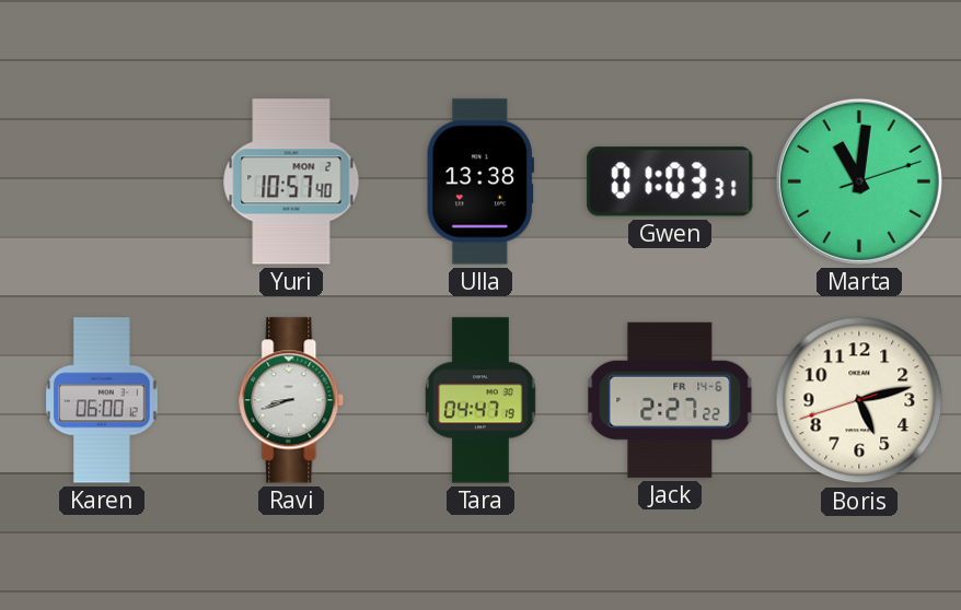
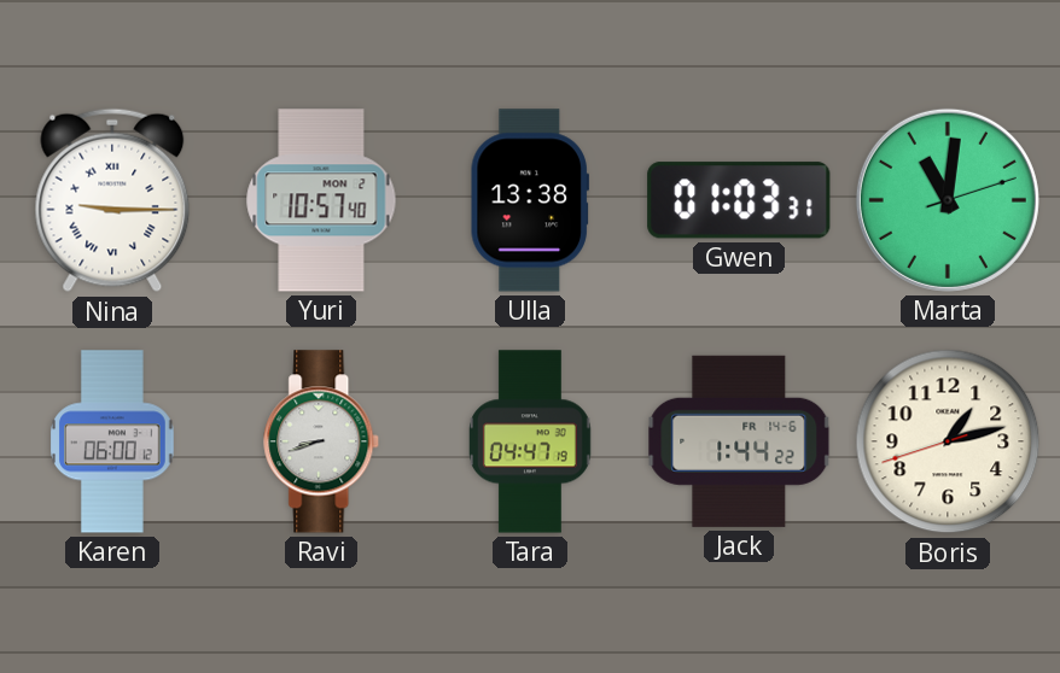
Nina: none -> 9:15 (112, 200)
Jack: 2:27 -> 1:44 (739, 441)
Boris: 5:12 -> 1:12 (948, 441)
